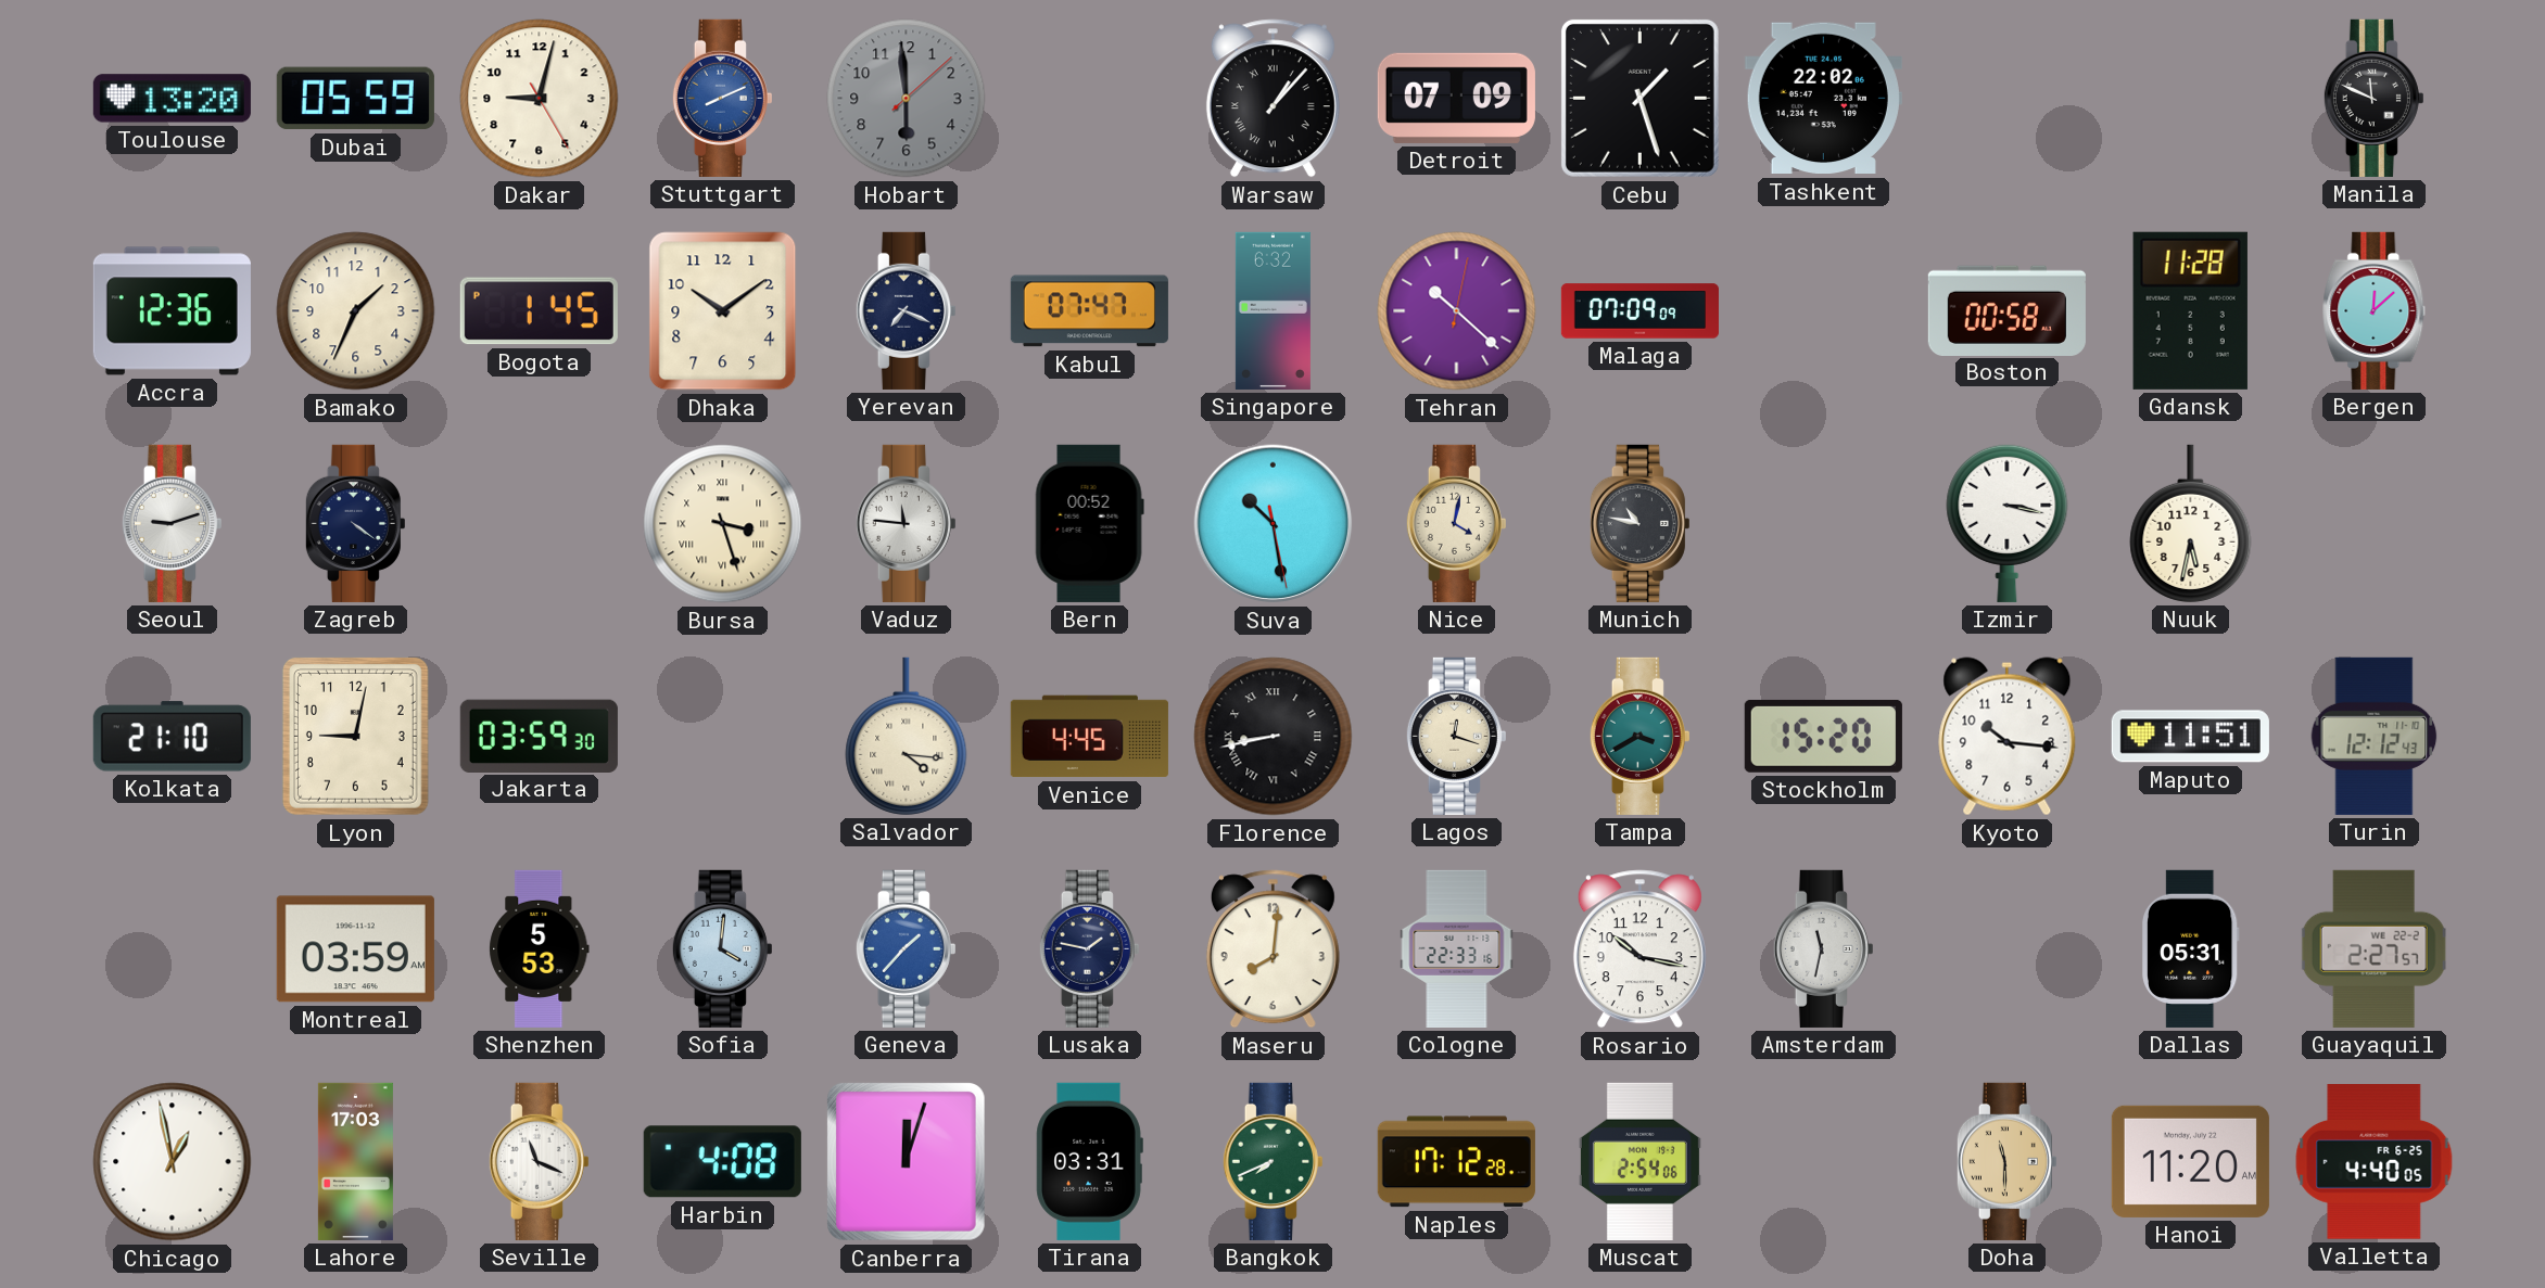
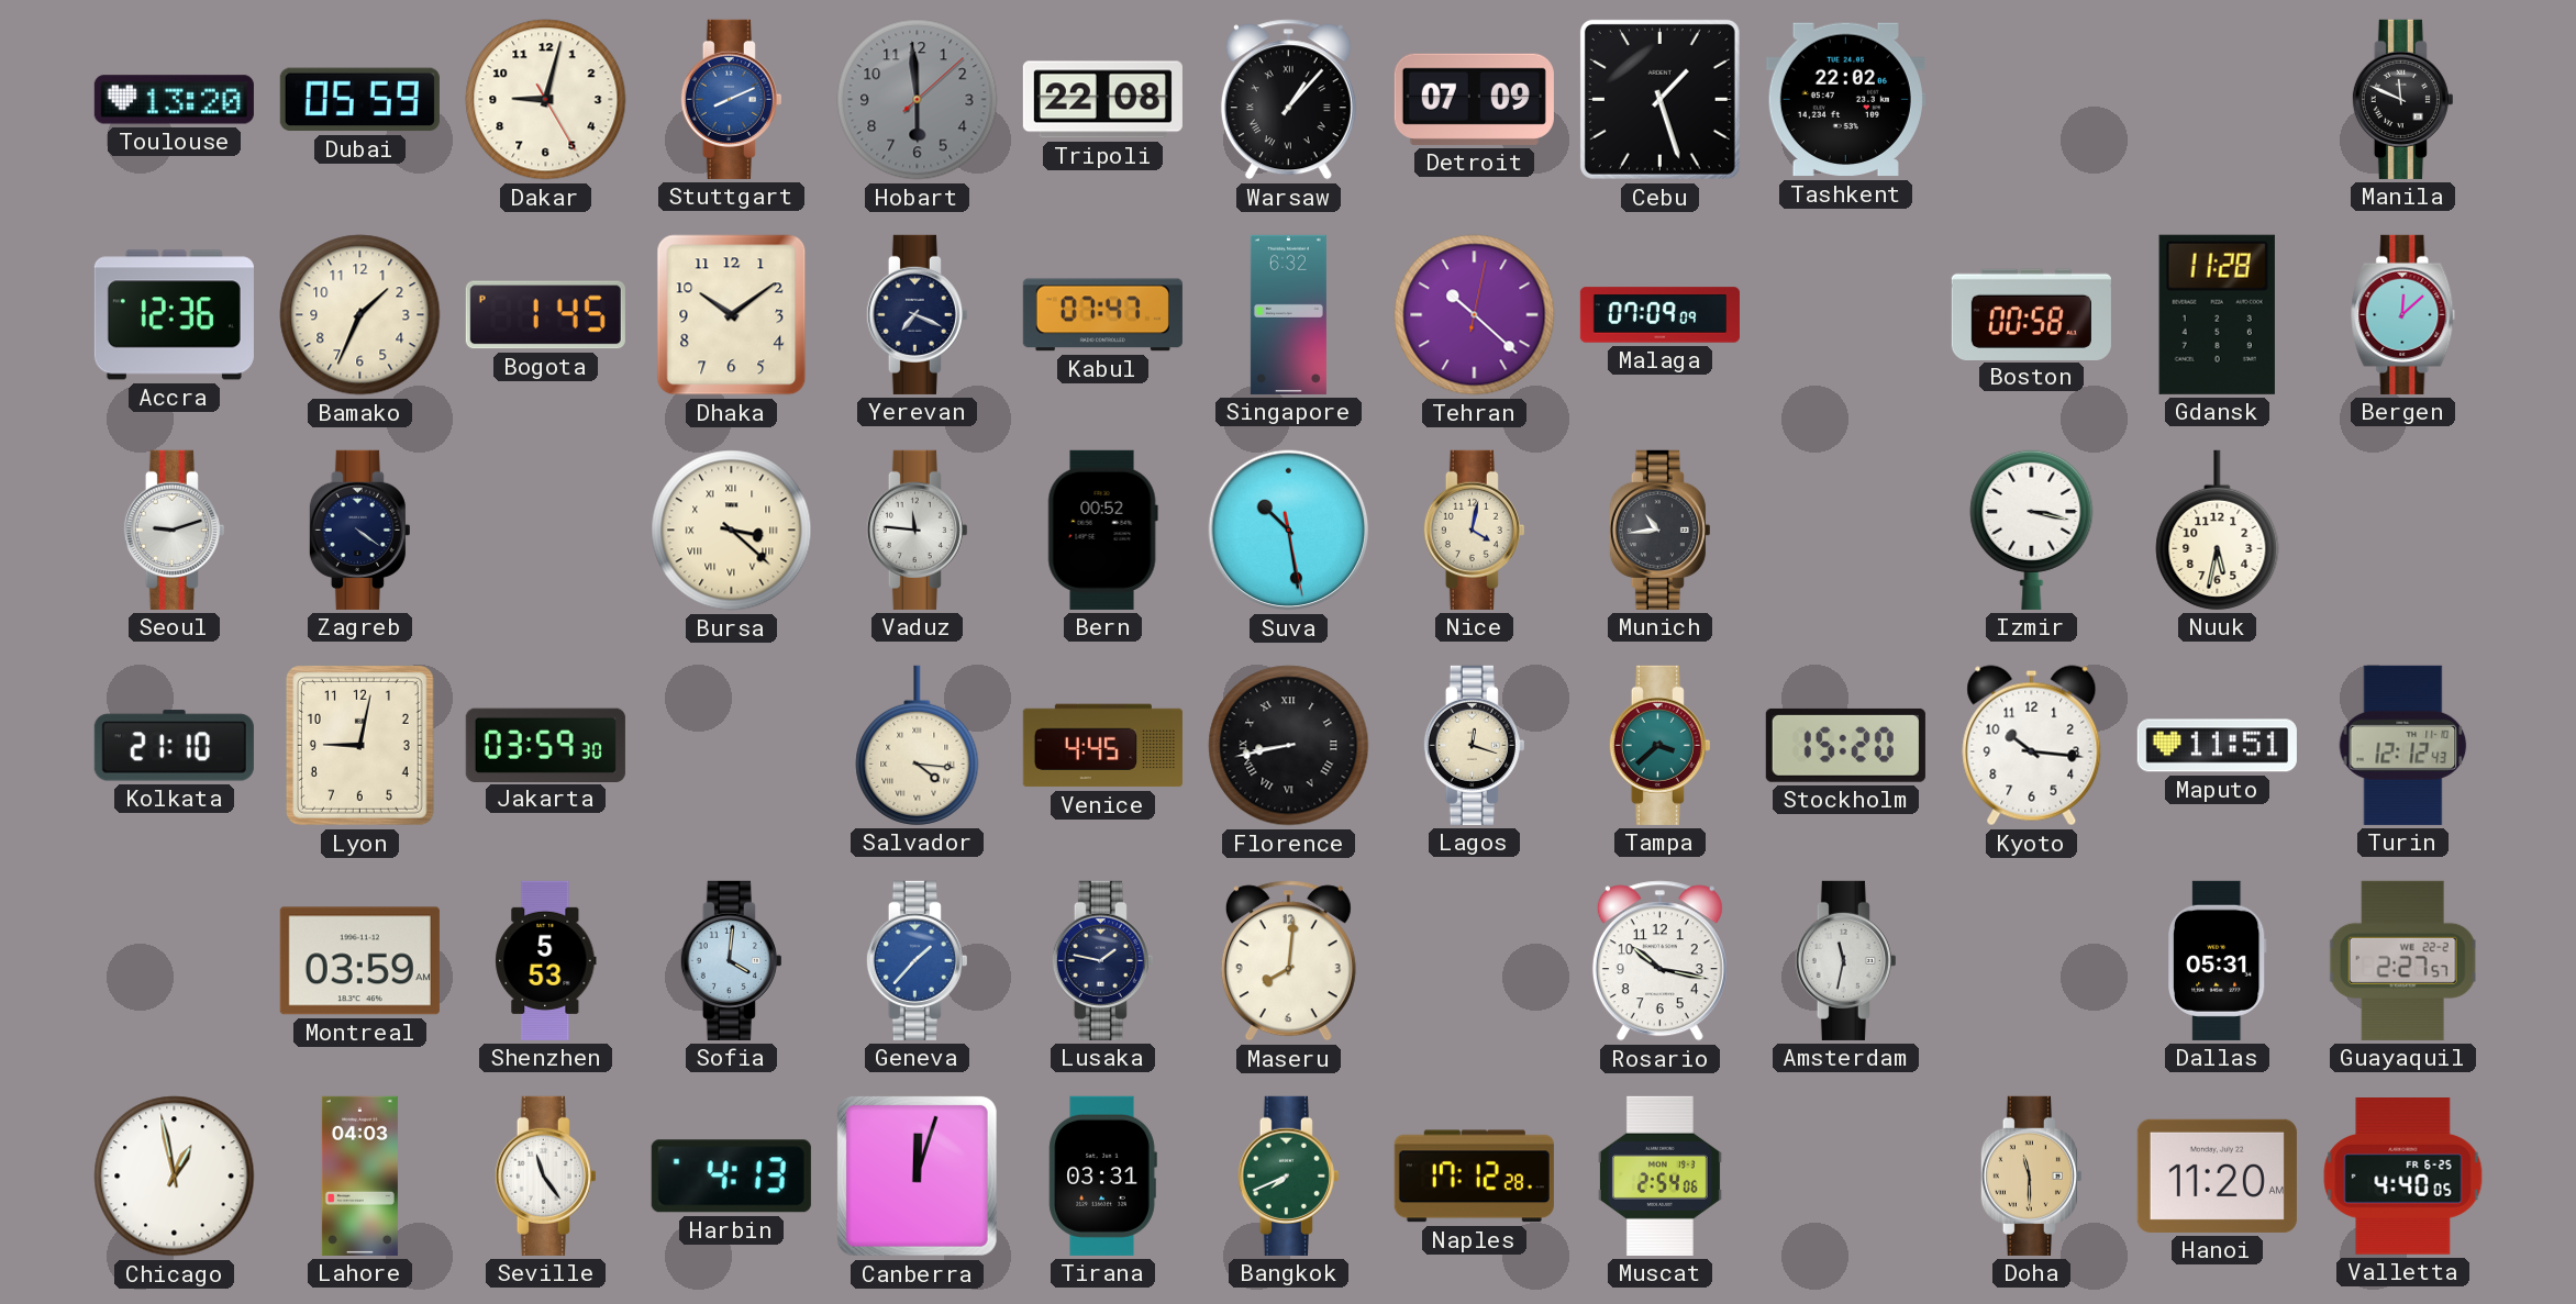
Tripoli: none -> 22:08 (1102, 100)
Bursa: 3:27 -> 3:22 (732, 531)
Munich: 10:47 -> 10:44 (1659, 530)
Tampa: 3:40 -> 3:38 (1659, 745)
Cologne: 22:33 -> none (1457, 948)
Lahore: 17:03 -> 04:03 (359, 1175)
Seville: 11:19 -> 11:24 (545, 1175)
Harbin: 4:08 -> 4:13 (731, 1177)
